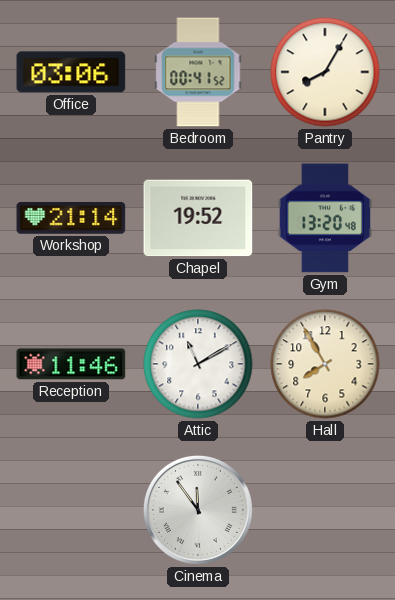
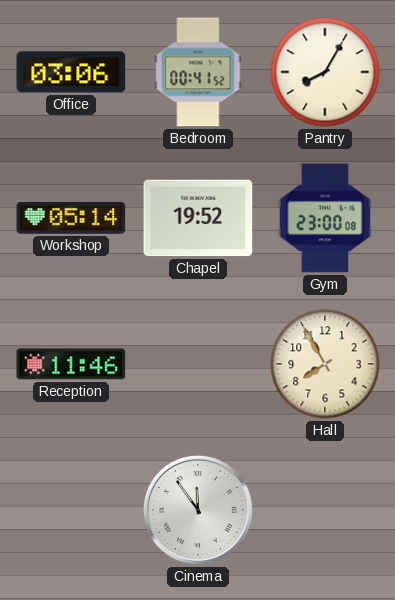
Workshop: 21:14 -> 05:14 (71, 218)
Gym: 13:20 -> 23:00 (324, 218)
Attic: 11:10 -> none (198, 364)
